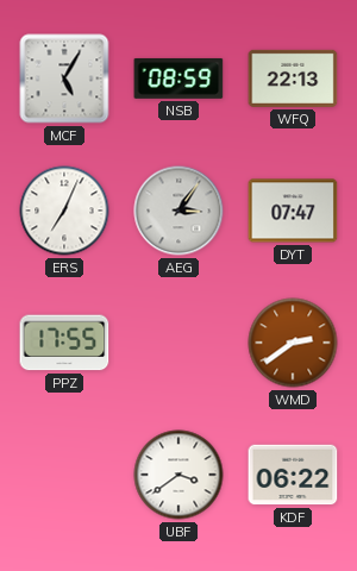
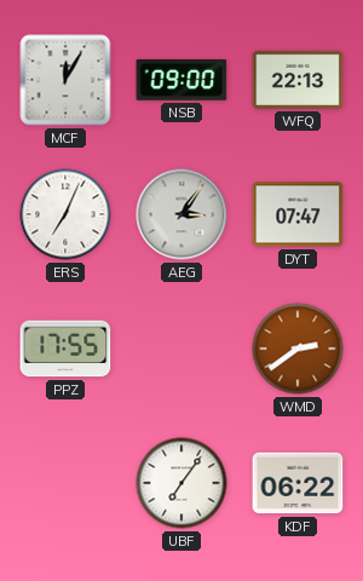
MCF: 5:05 -> 12:05 (65, 80)
NSB: 08:59 -> 09:00 (181, 80)
UBF: 3:39 -> 7:06 (181, 483)
